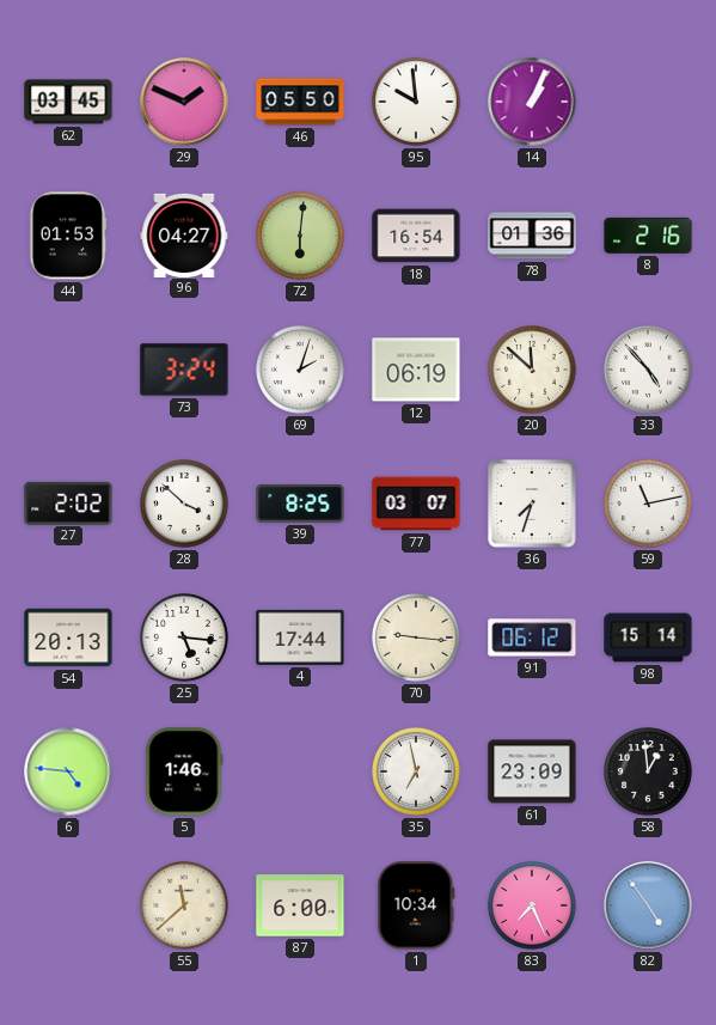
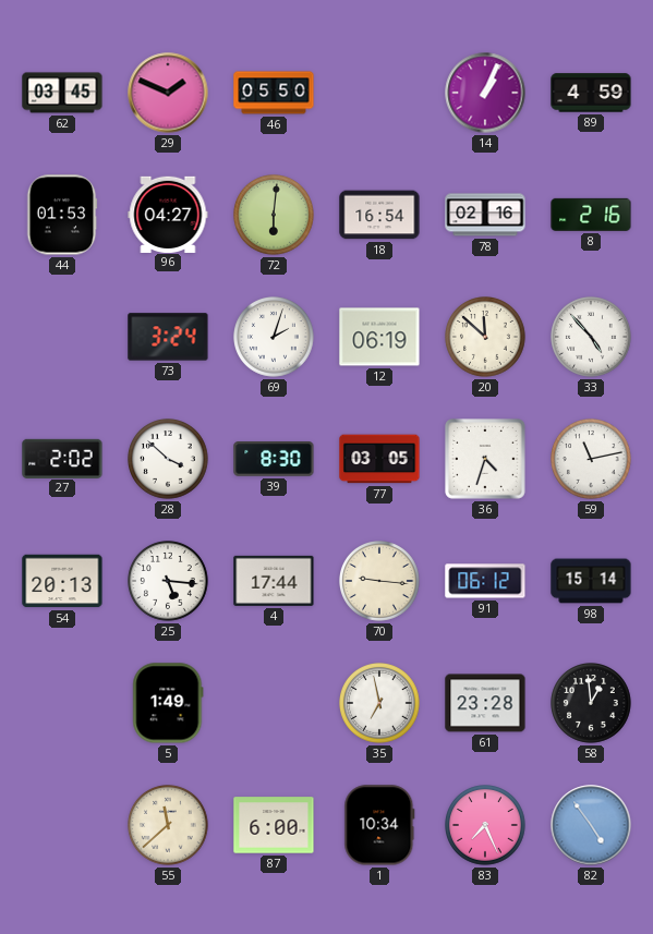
95: 9:59 -> none (417, 103)
89: none -> 4:59 (591, 93)
78: 01:36 -> 02:16 (485, 215)
39: 8:25 -> 8:30 (274, 460)
77: 03:07 -> 03:05 (379, 459)
36: 7:33 -> 4:33 (485, 459)
6: 4:46 -> none (68, 771)
5: 1:46 -> 1:49 (168, 703)
61: 23:09 -> 23:28 (485, 703)
